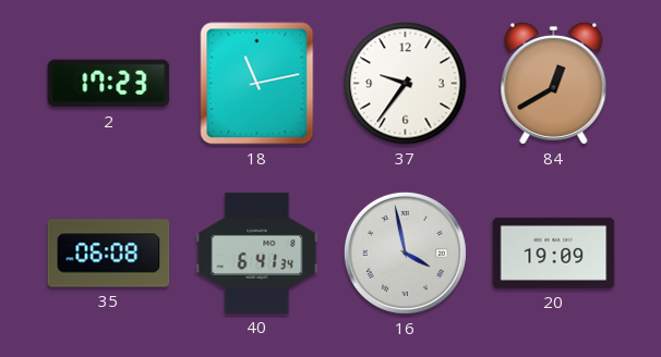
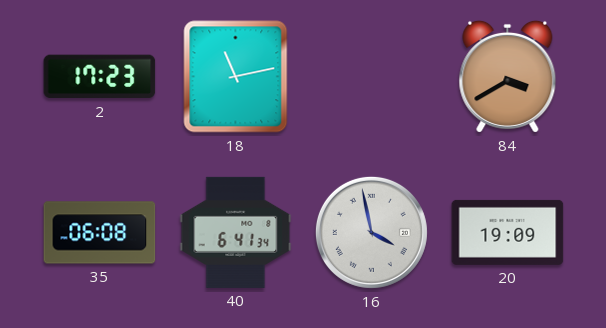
37: 9:36 -> none (406, 84)
84: 12:40 -> 3:40 (508, 76)
